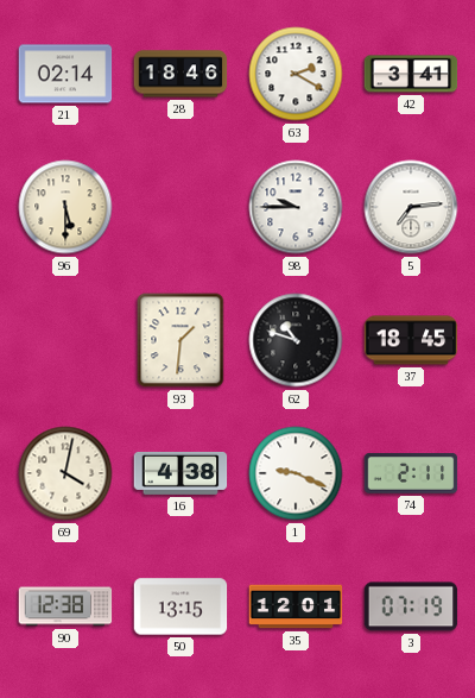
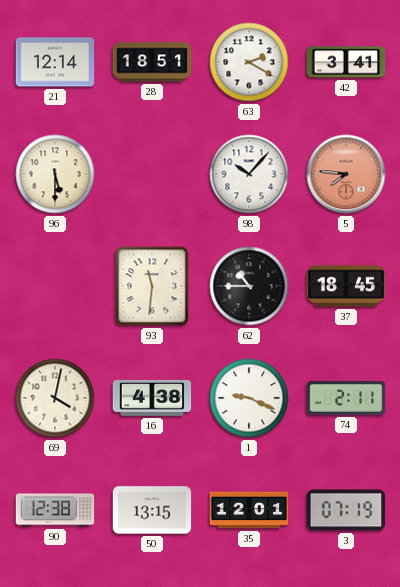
21: 02:14 -> 12:14 (55, 62)
28: 18:46 -> 18:51 (152, 62)
98: 9:45 -> 10:07 (249, 174)
5: 7:14 -> 7:46 (346, 174)
5 dial: white -> salmon (346, 174)
93: 1:31 -> 11:31 (152, 286)
62: 10:48 -> 10:45 (249, 286)
